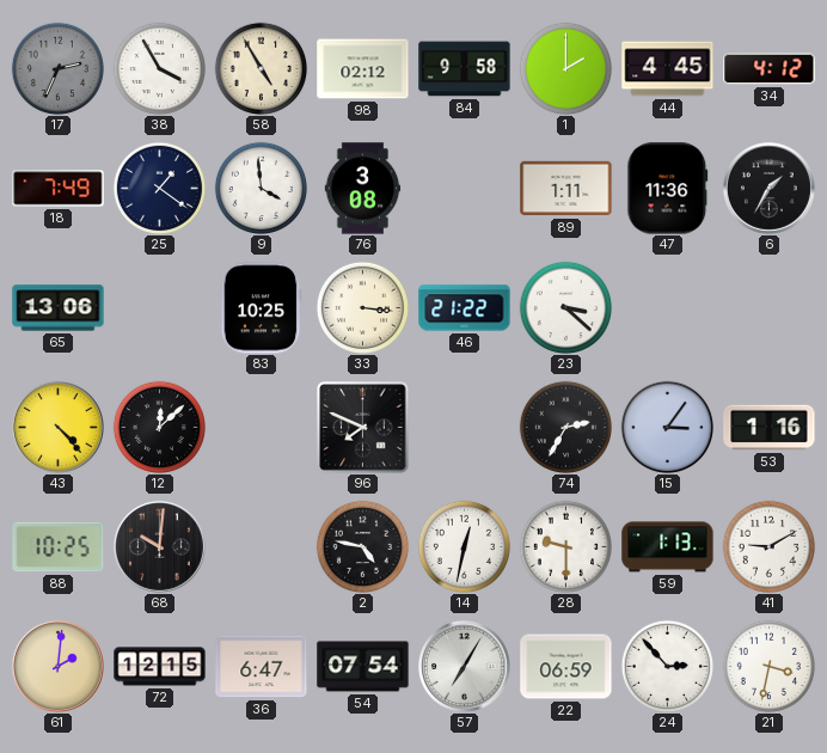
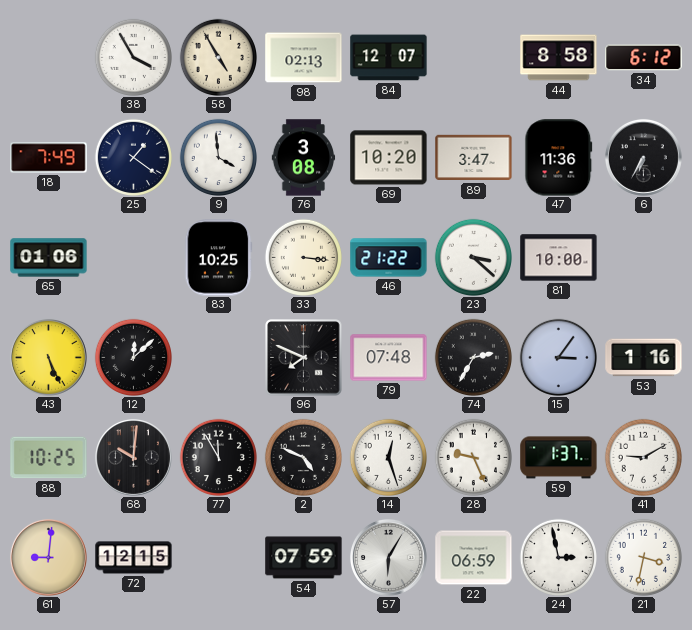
17: 2:34 -> none (57, 68)
98: 02:12 -> 02:13 (304, 58)
84: 9:58 -> 12:07 (389, 58)
1: 2:00 -> none (565, 68)
44: 4:45 -> 8:58 (559, 58)
34: 4:12 -> 6:12 (644, 58)
69: none -> 10:20 (389, 158)
89: 1:11 -> 3:47 (474, 158)
6: 1:35 -> 6:35 (643, 157)
65: 13:06 -> 01:06 (49, 258)
81: none -> 10:00 (559, 258)
43: 4:23 -> 5:26 (48, 357)
79: none -> 07:48 (389, 358)
77: none -> 11:55 (218, 457)
2: 4:47 -> 4:49 (303, 457)
14: 12:32 -> 12:27 (388, 457)
28: 9:30 -> 9:26 (473, 457)
59: 1:13 -> 1:37 (559, 458)
61: 2:01 -> 9:01 (48, 557)
36: 6:47 -> none (262, 667)
54: 07:54 -> 07:59 (304, 558)
57: 7:05 -> 6:05 (388, 557)
24: 2:53 -> 2:58 (558, 557)
